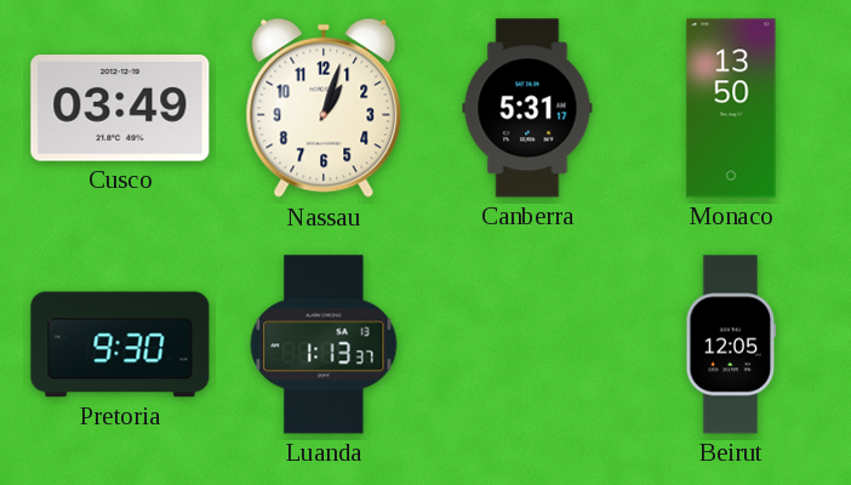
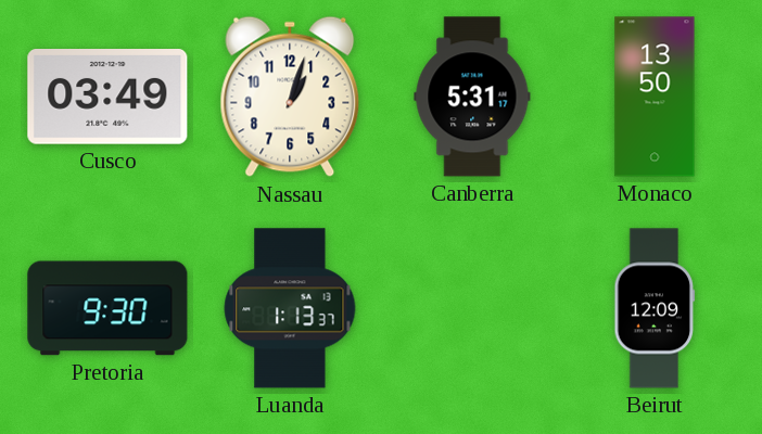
Beirut: 12:05 -> 12:09 (655, 308)
